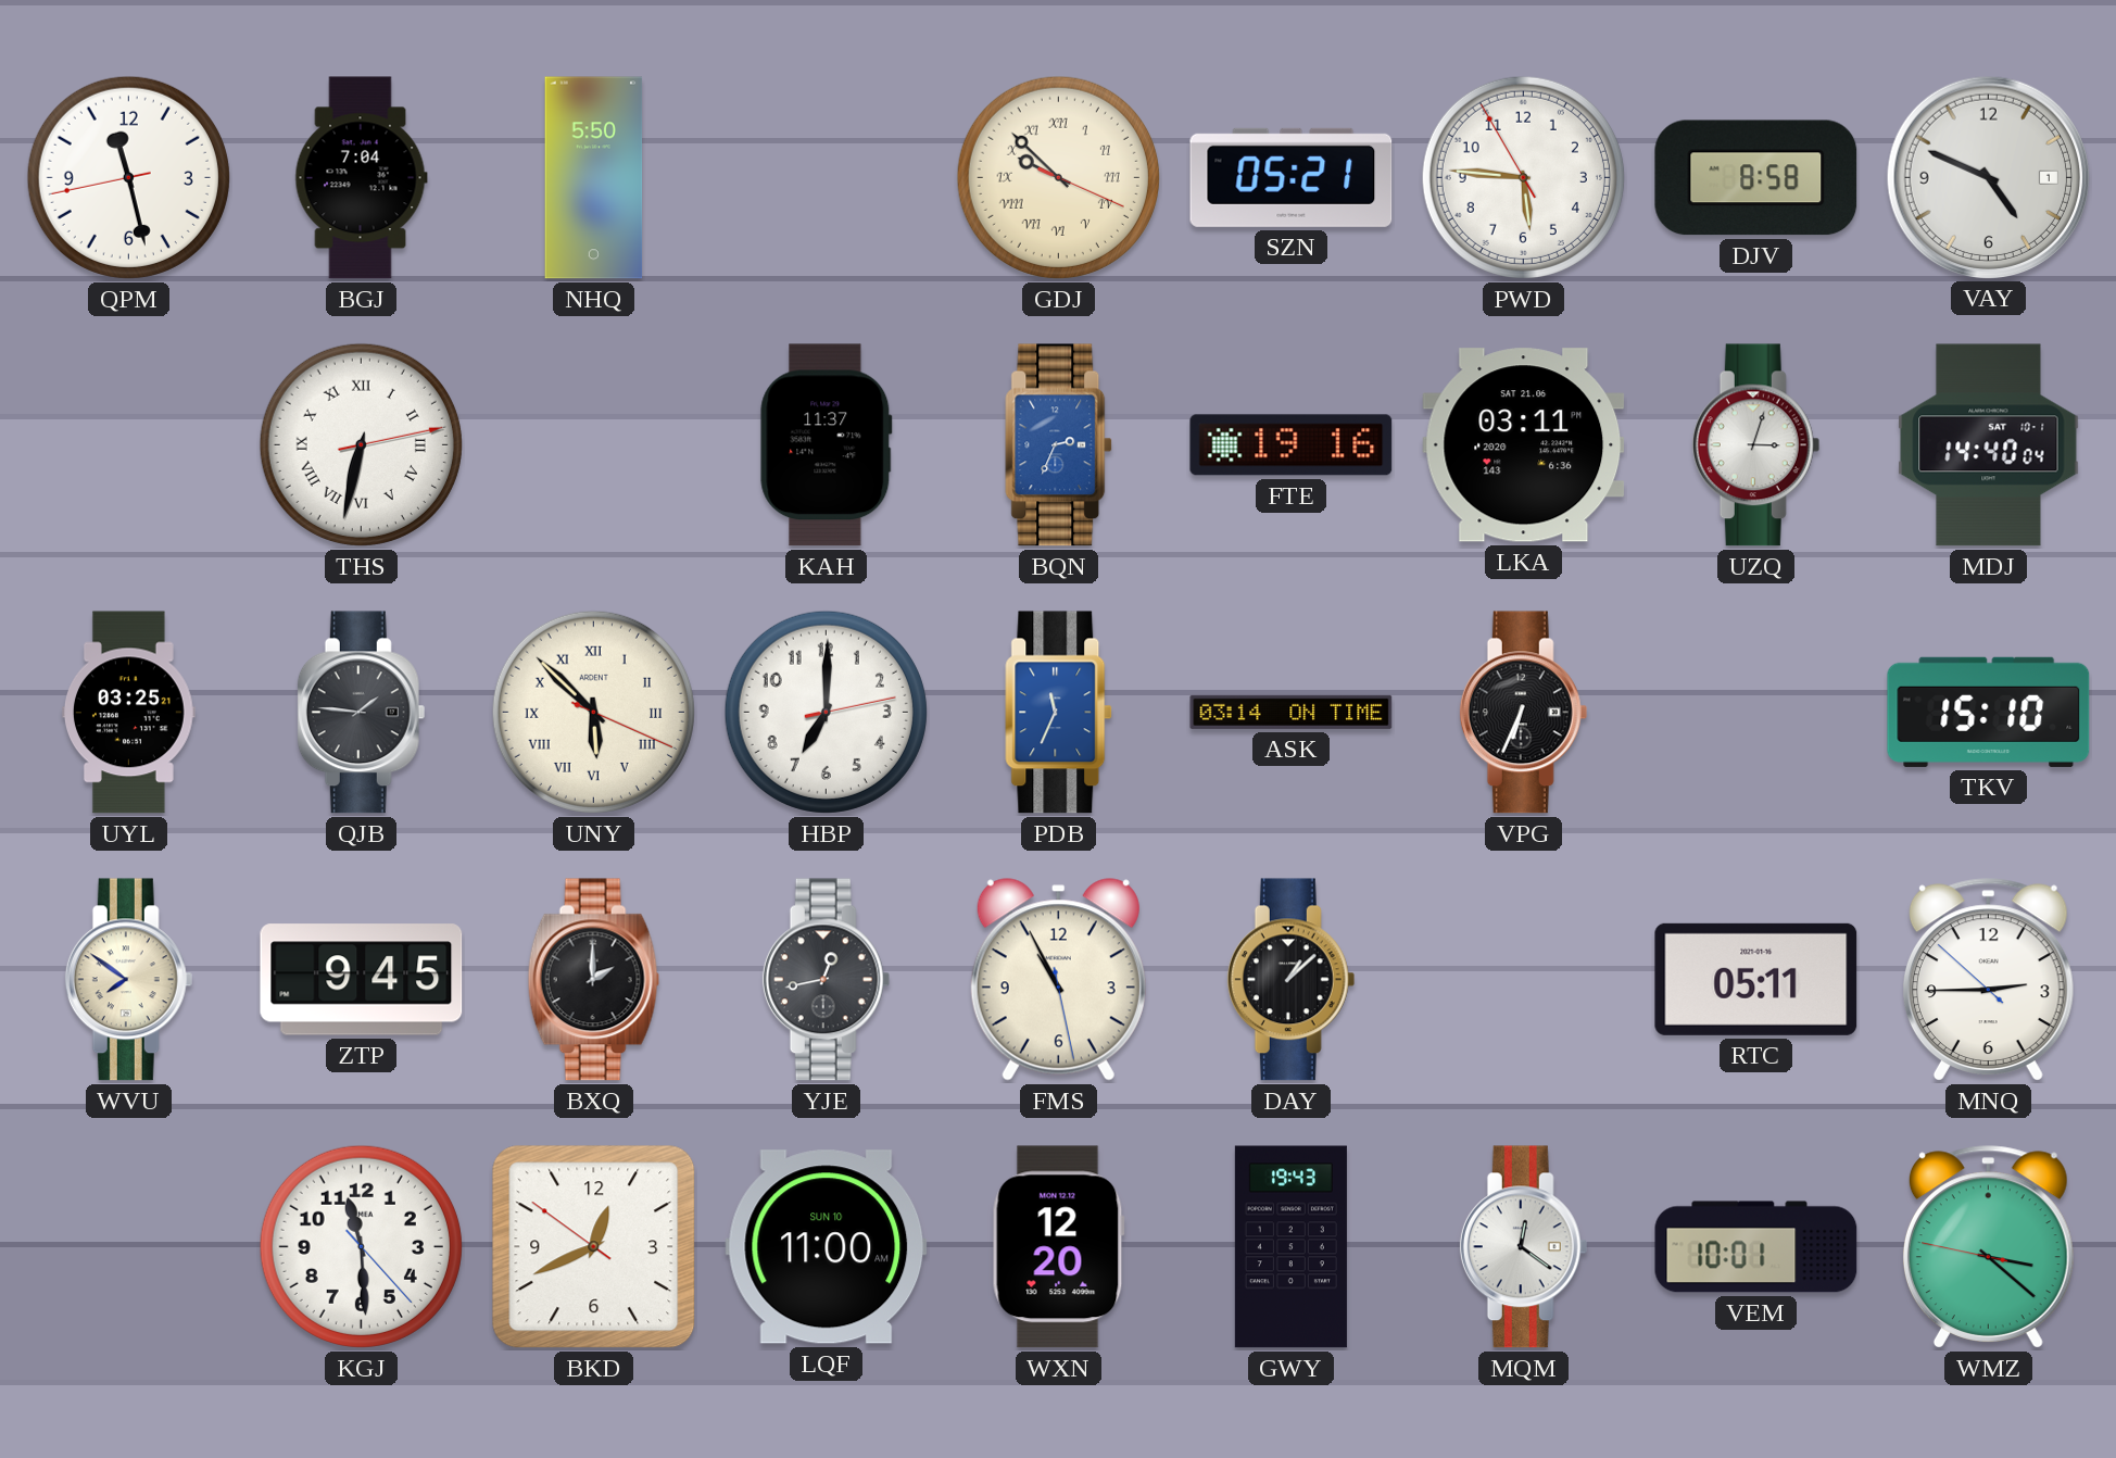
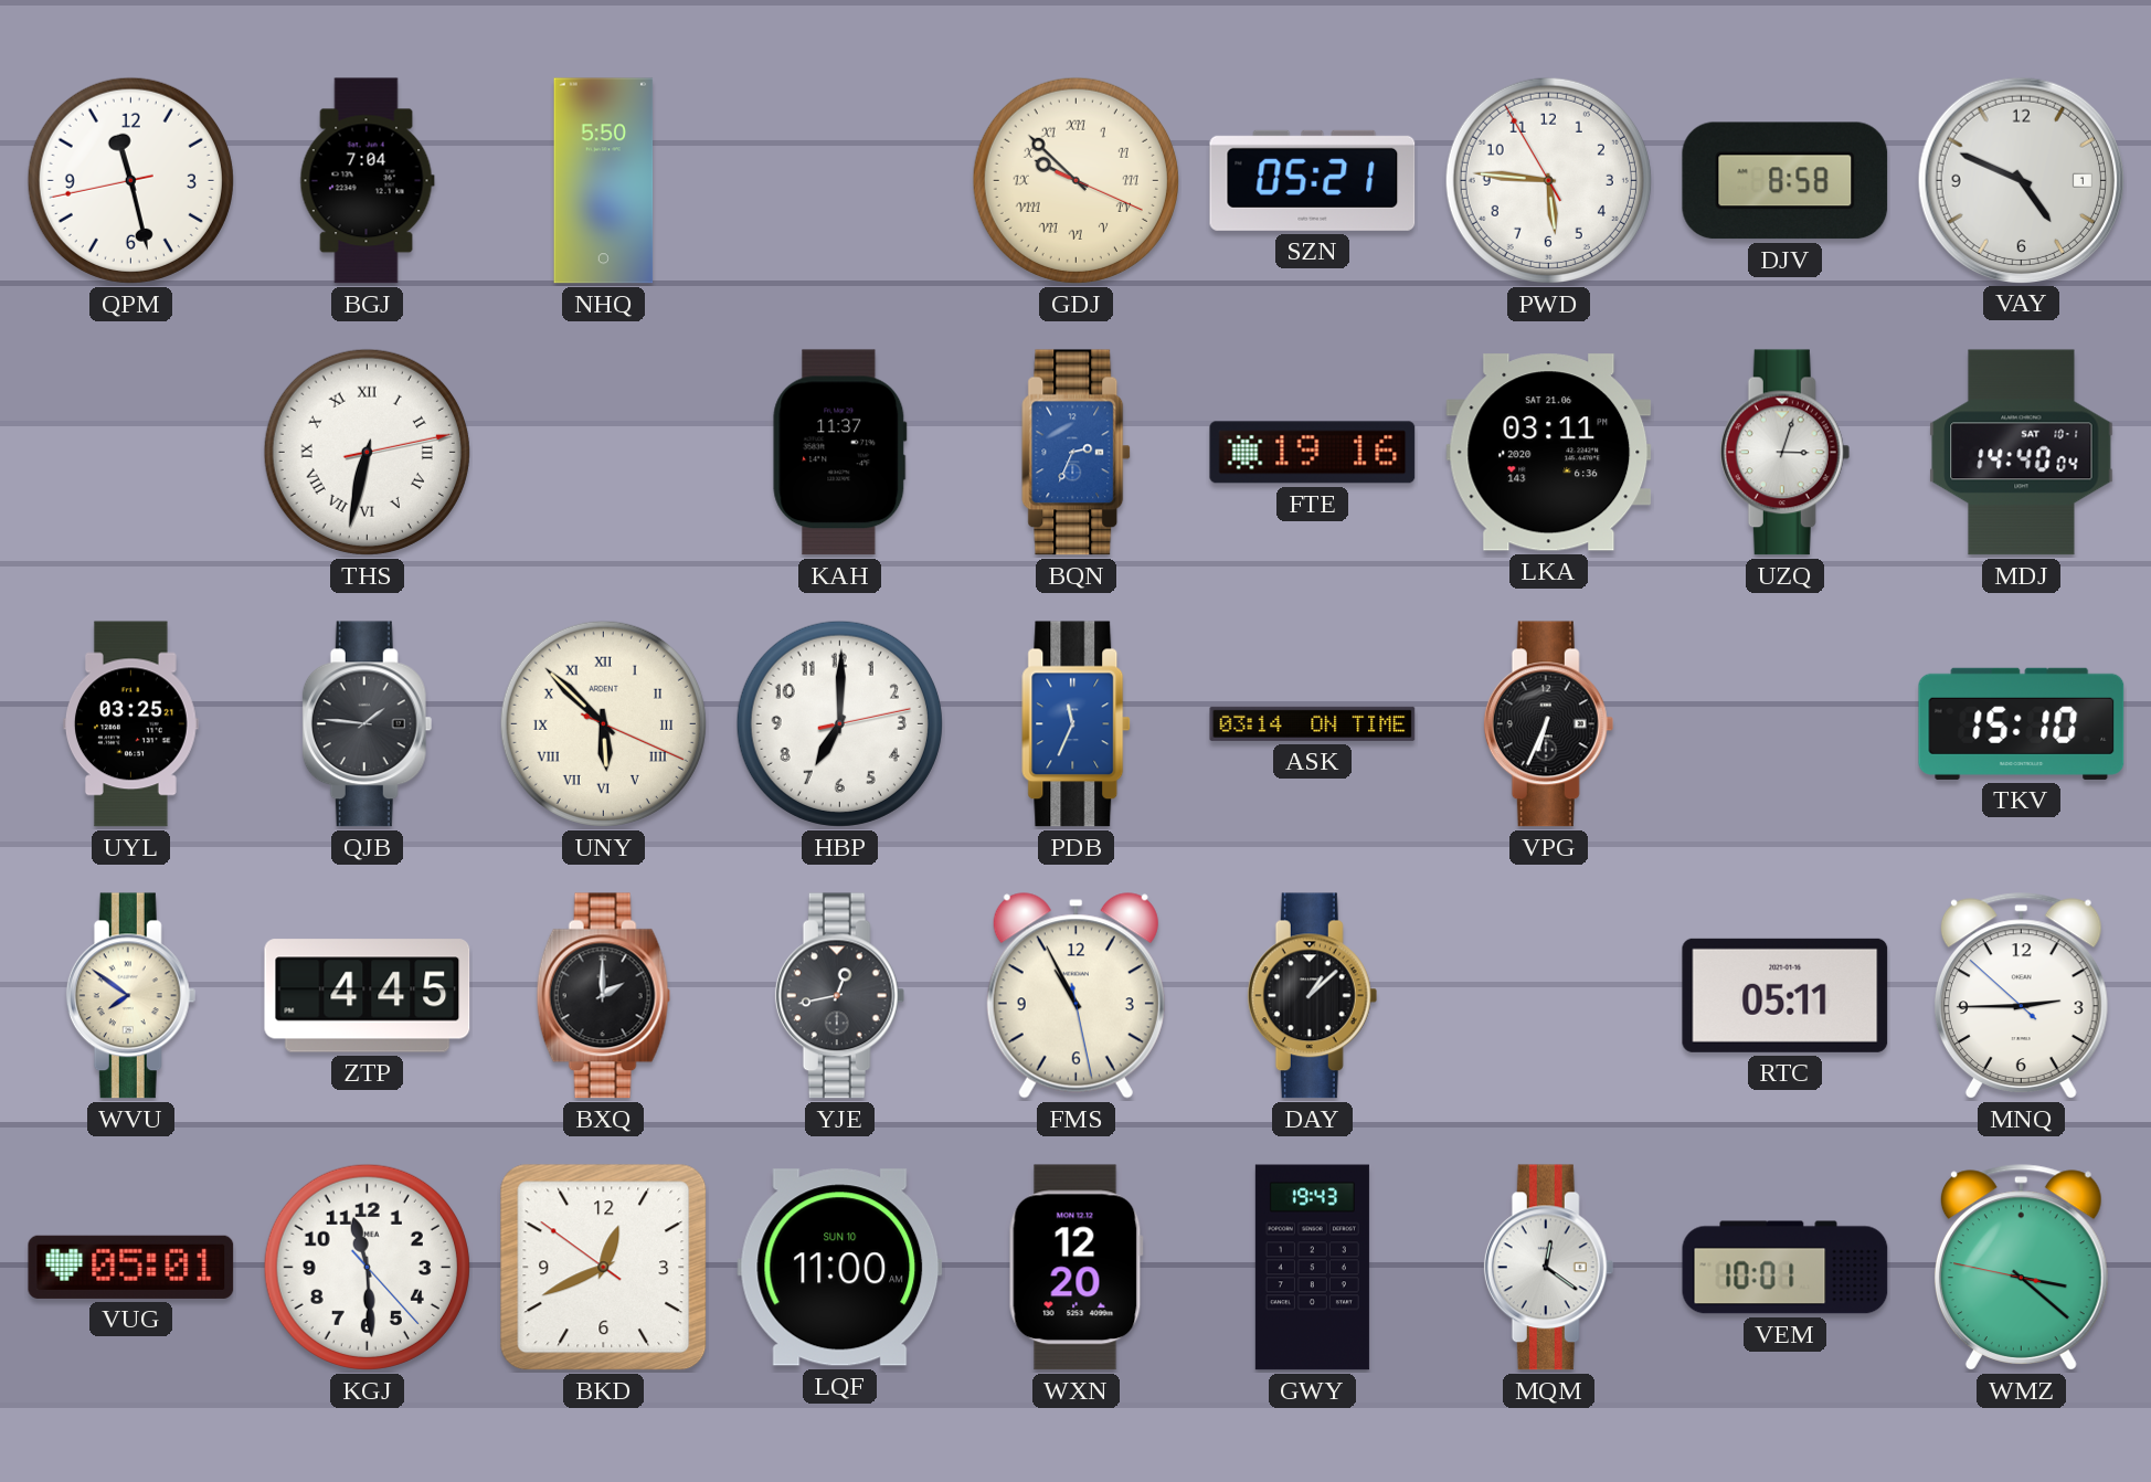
ZTP: 9:45 -> 4:45 (368, 996)
VUG: none -> 05:01 (131, 1267)
